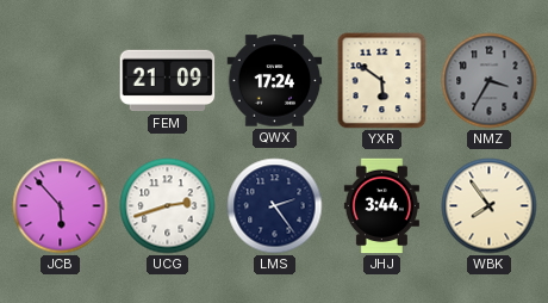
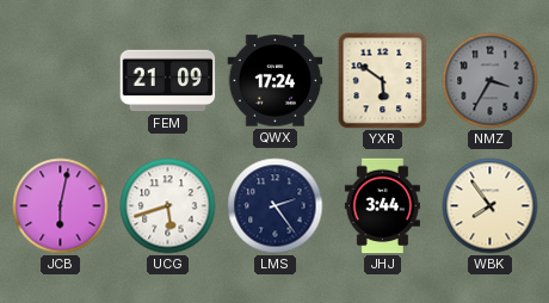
JCB: 5:53 -> 6:02 (61, 206)
UCG: 2:42 -> 5:42 (168, 206)
